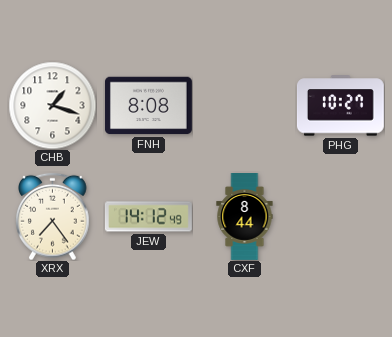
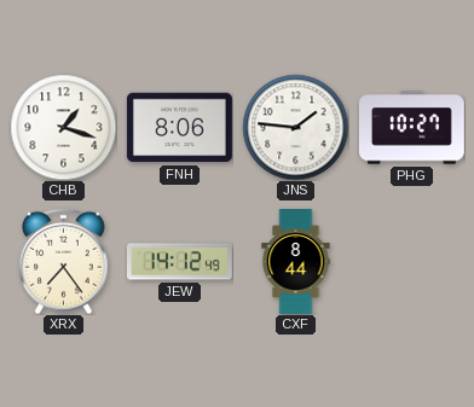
FNH: 8:08 -> 8:06 (179, 128)
JNS: none -> 1:46 (295, 127)
